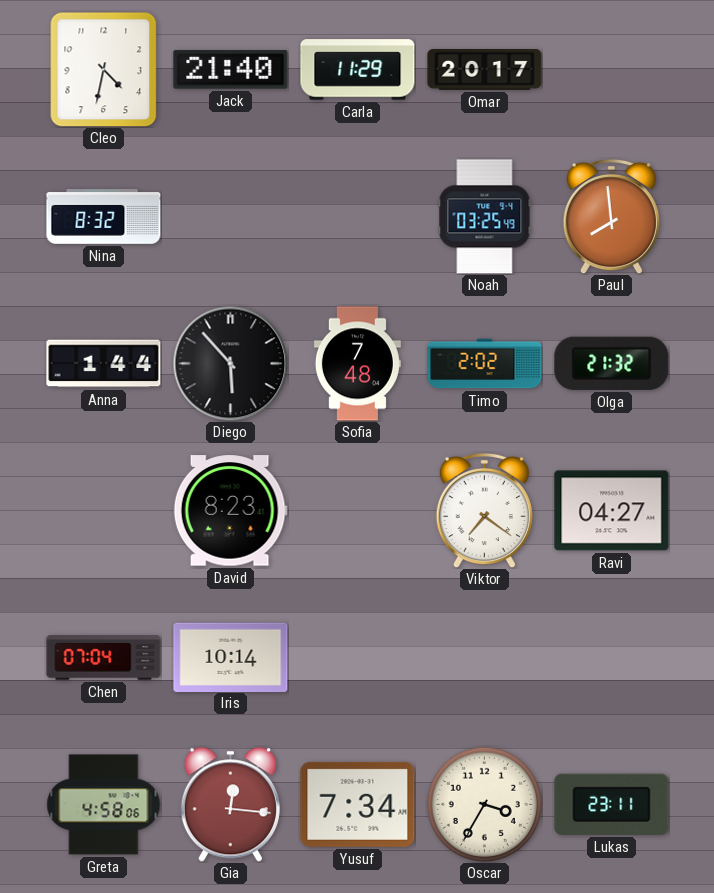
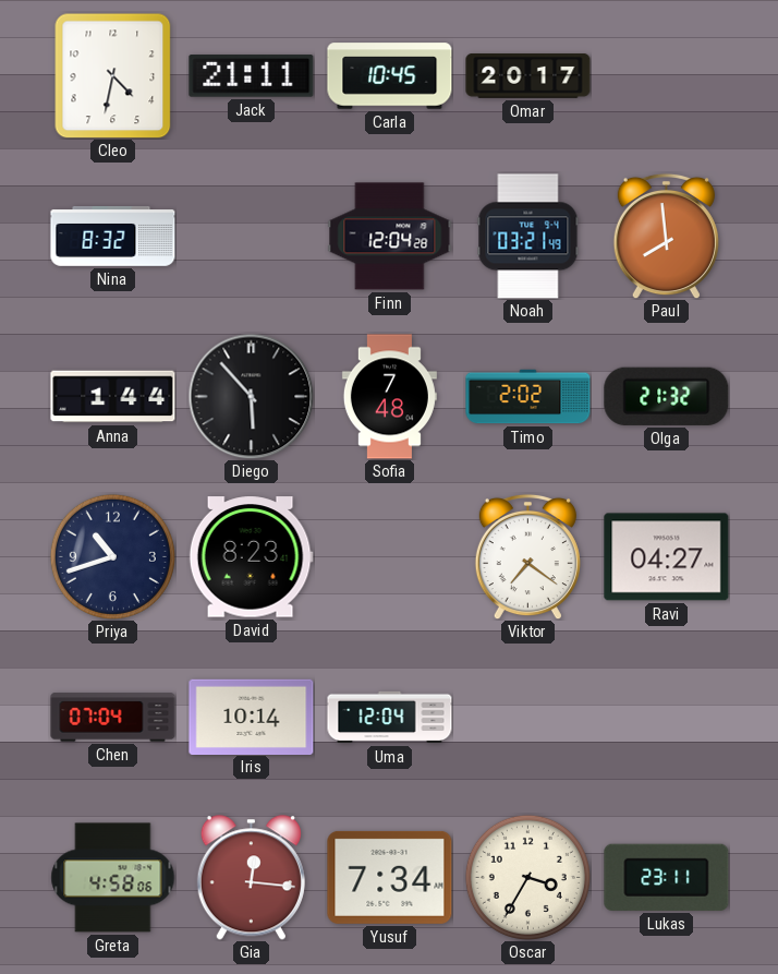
Jack: 21:40 -> 21:11 (252, 76)
Carla: 11:29 -> 10:45 (390, 76)
Finn: none -> 12:04 (390, 237)
Noah: 03:25 -> 03:21 (528, 237)
Priya: none -> 10:42 (112, 556)
Uma: none -> 12:04 (390, 718)
